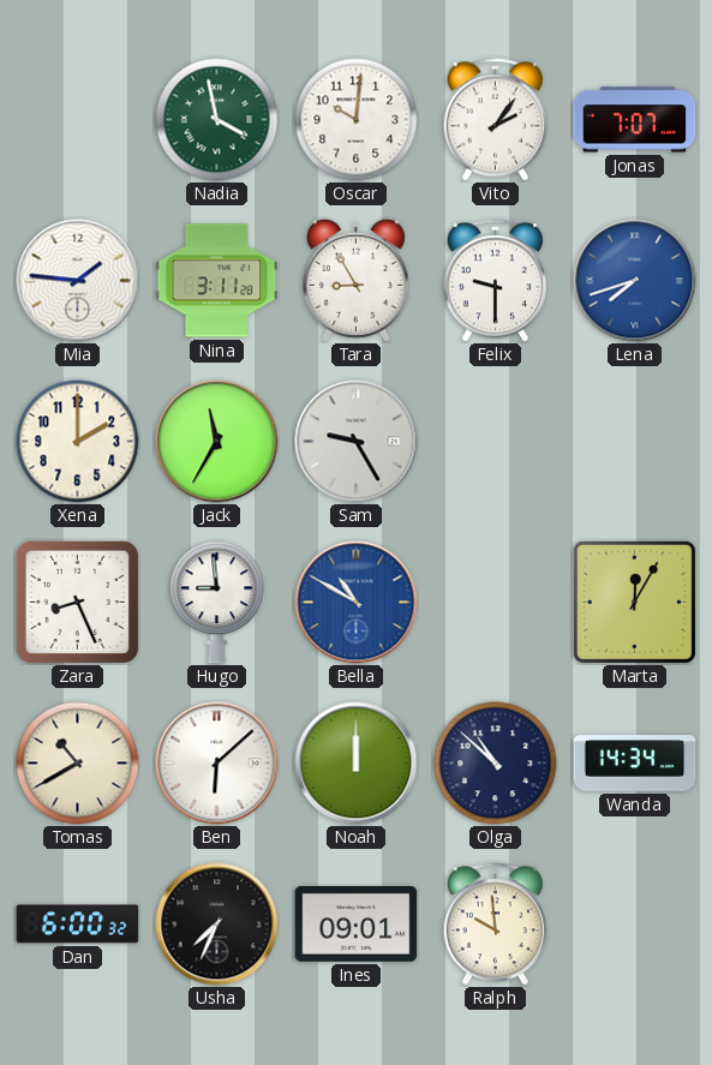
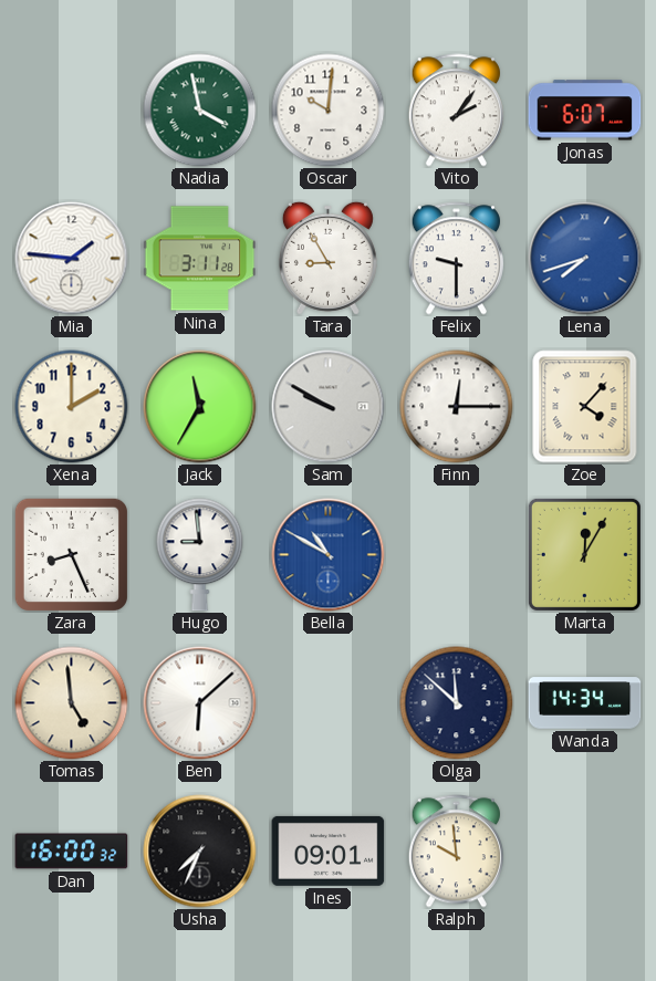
Jonas: 7:07 -> 6:07 (585, 111)
Sam: 9:25 -> 9:50 (329, 407)
Finn: none -> 12:15 (457, 407)
Zoe: none -> 4:07 (585, 407)
Tomas: 10:40 -> 4:59 (72, 703)
Noah: 12:00 -> none (357, 764)
Olga: 10:52 -> 11:52 (457, 703)
Dan: 6:00 -> 16:00 (72, 852)
